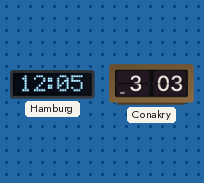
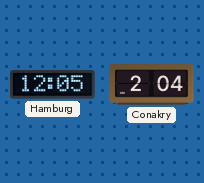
Conakry: 3:03 -> 2:04 (152, 85)
